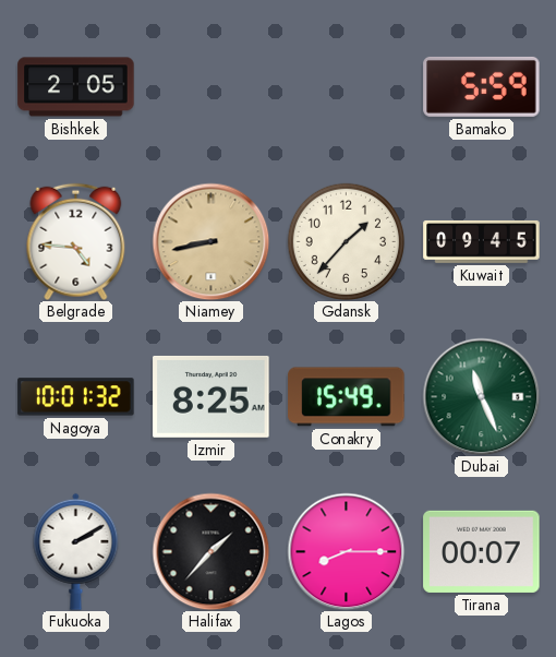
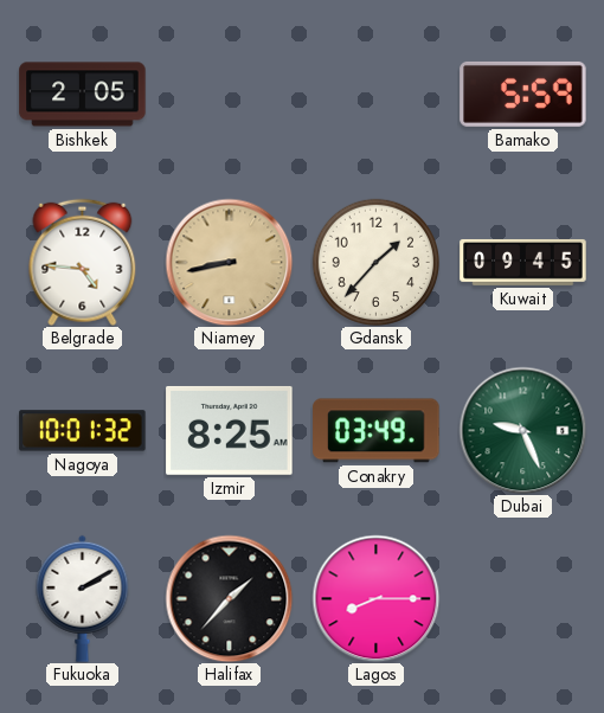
Conakry: 15:49 -> 03:49 (377, 431)
Dubai: 11:26 -> 9:26 (522, 430)
Tirana: 00:07 -> none (482, 551)
